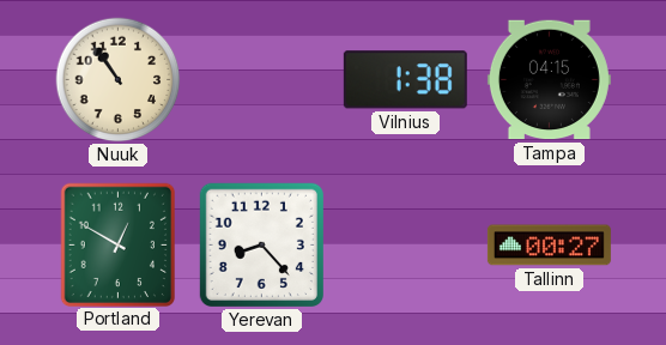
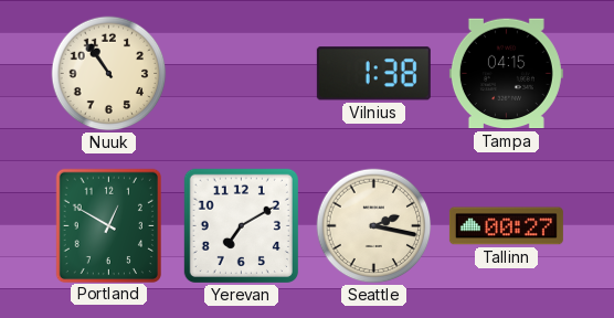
Yerevan: 8:23 -> 7:10 (241, 225)
Seattle: none -> 2:17 (374, 226)
